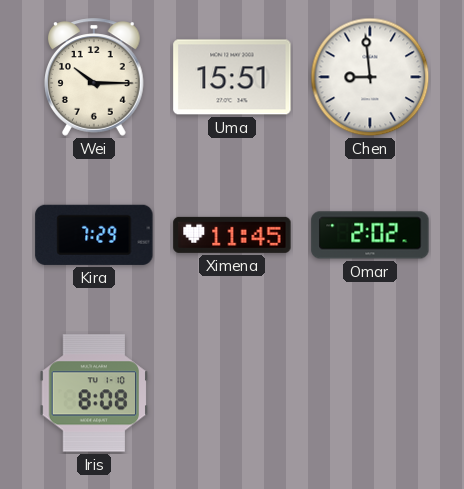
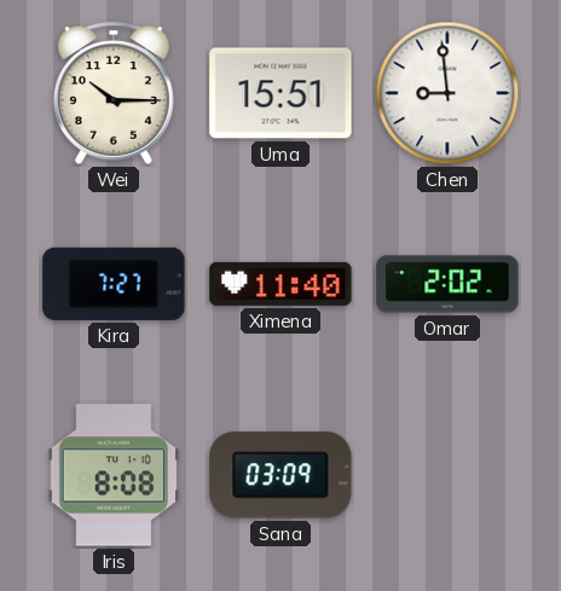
Kira: 7:29 -> 7:27 (114, 284)
Ximena: 11:45 -> 11:40 (280, 284)
Sana: none -> 03:09 (280, 475)
